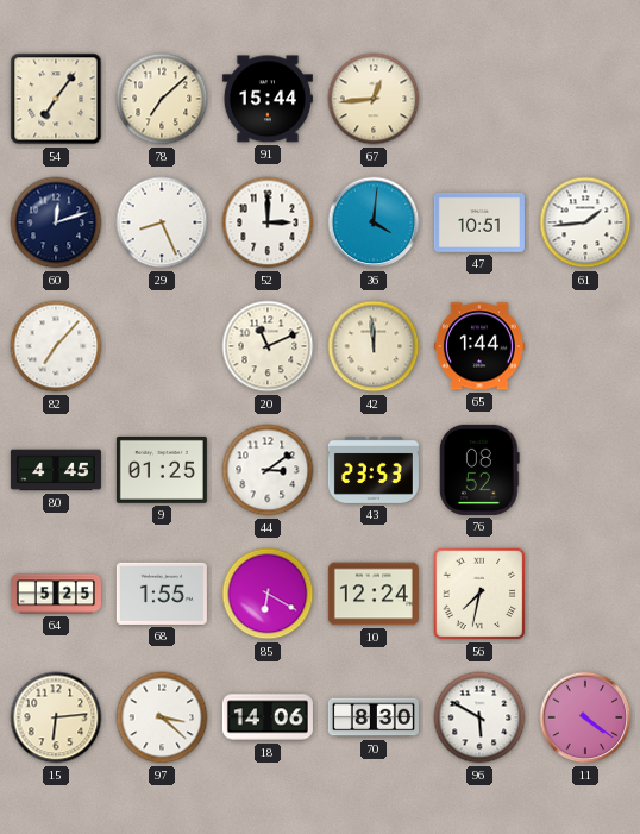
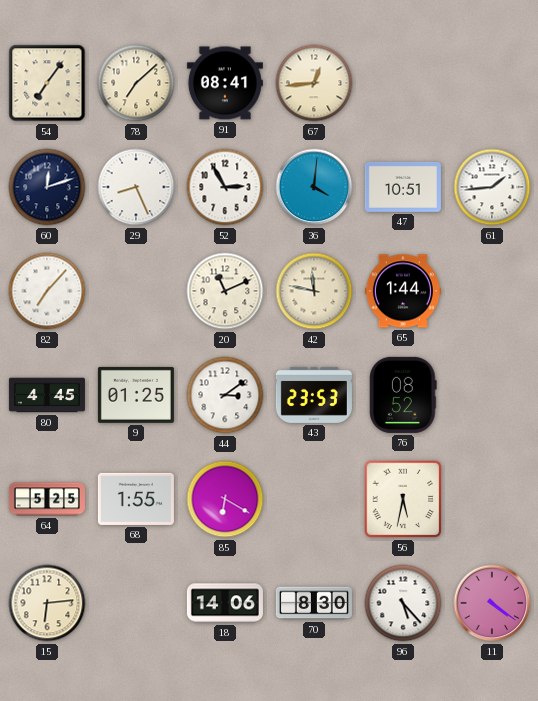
91: 15:44 -> 08:41 (225, 83)
52: 3:00 -> 2:55 (225, 187)
42: 11:59 -> 11:47 (314, 291)
10: 12:24 -> none (374, 594)
56: 7:32 -> 5:32 (403, 499)
97: 3:22 -> none (162, 717)
96: 5:50 -> 5:23 (403, 603)
